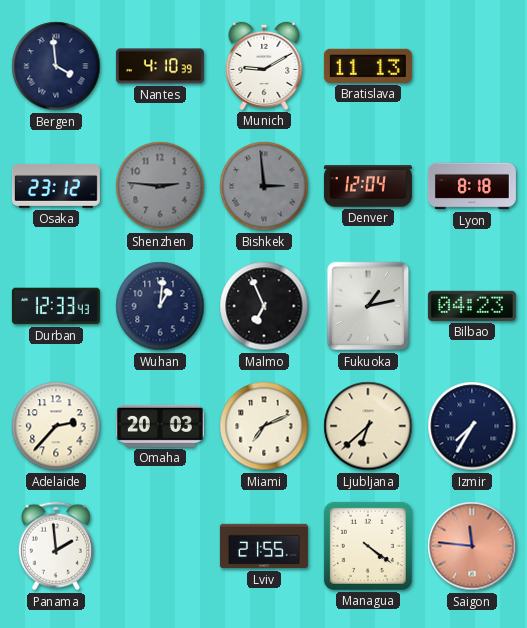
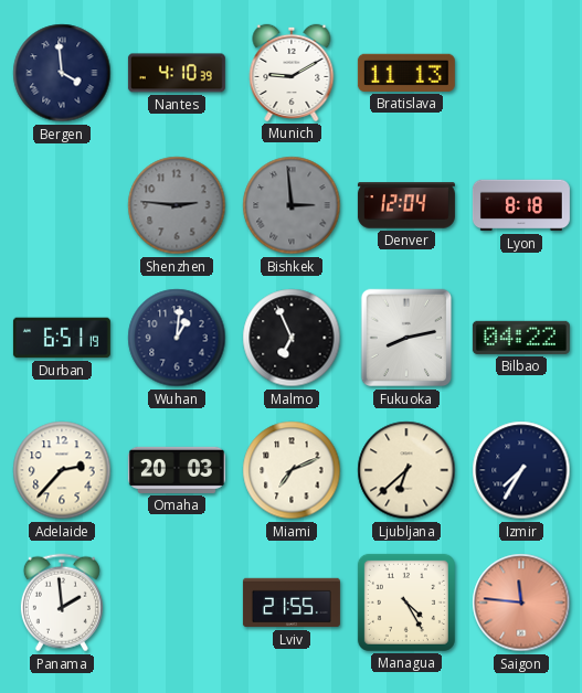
Osaka: 23:12 -> none (56, 186)
Durban: 12:33 -> 6:51 (62, 338)
Fukuoka: 1:13 -> 8:13 (406, 338)
Bilbao: 04:23 -> 04:22 (521, 338)
Managua: 4:21 -> 4:25 (406, 603)
